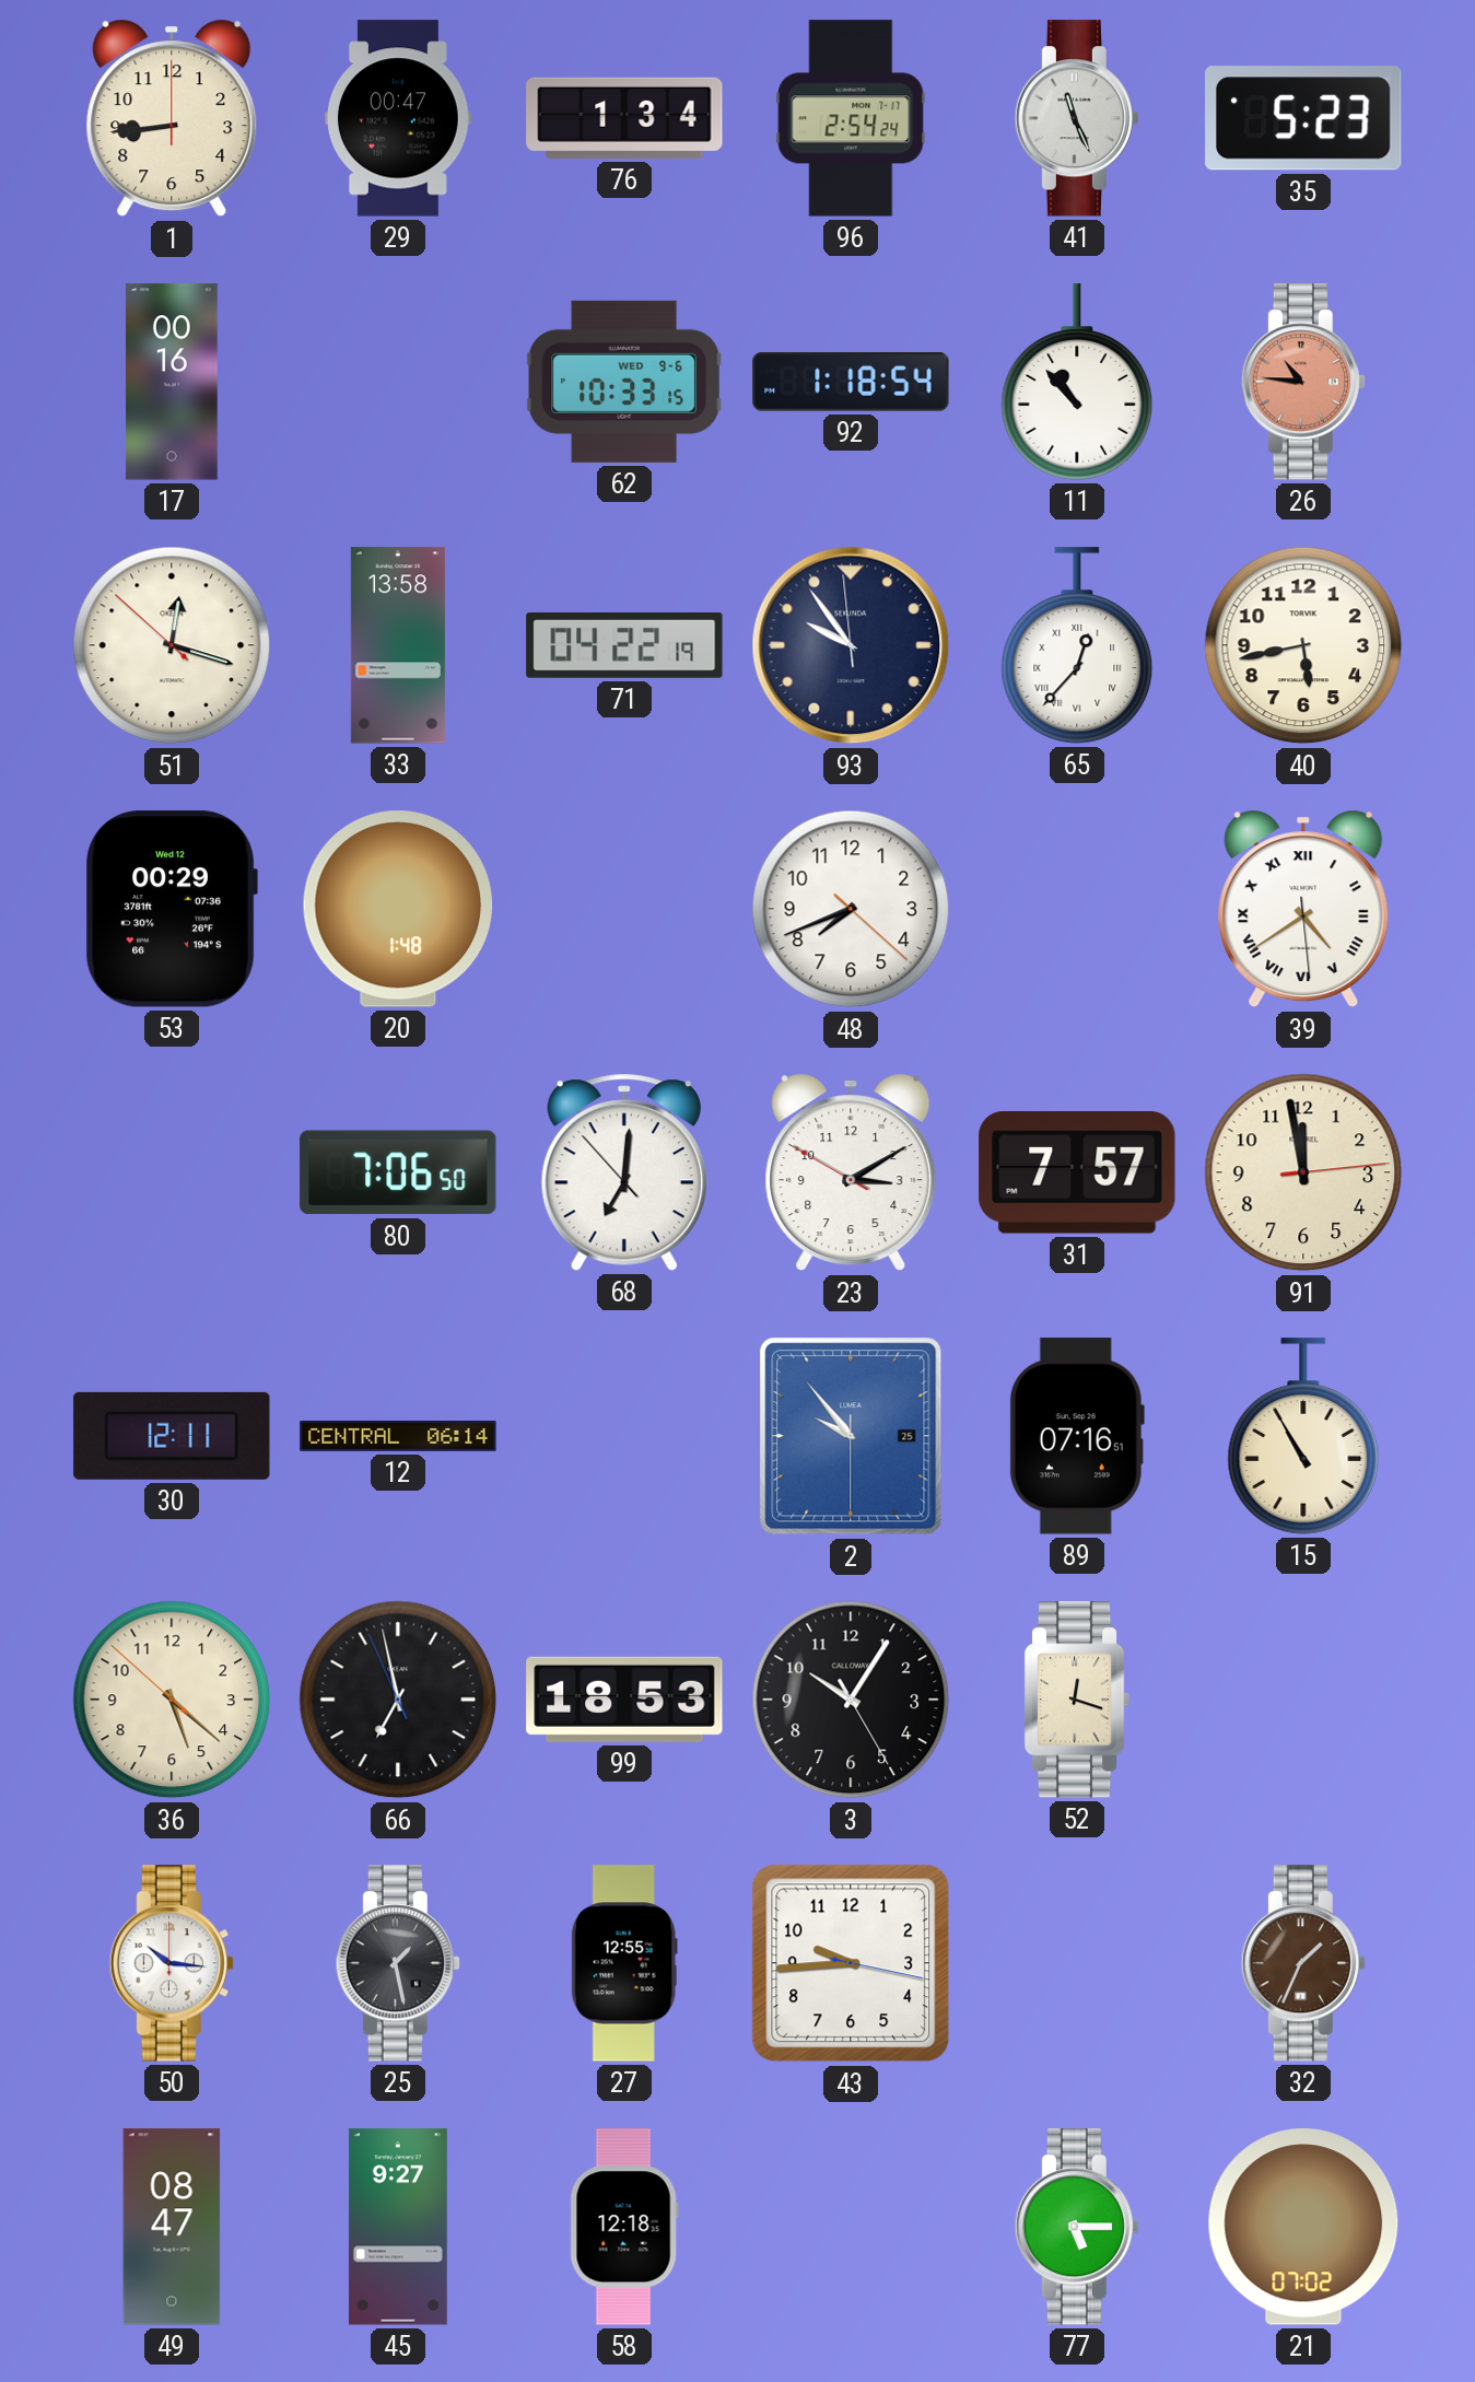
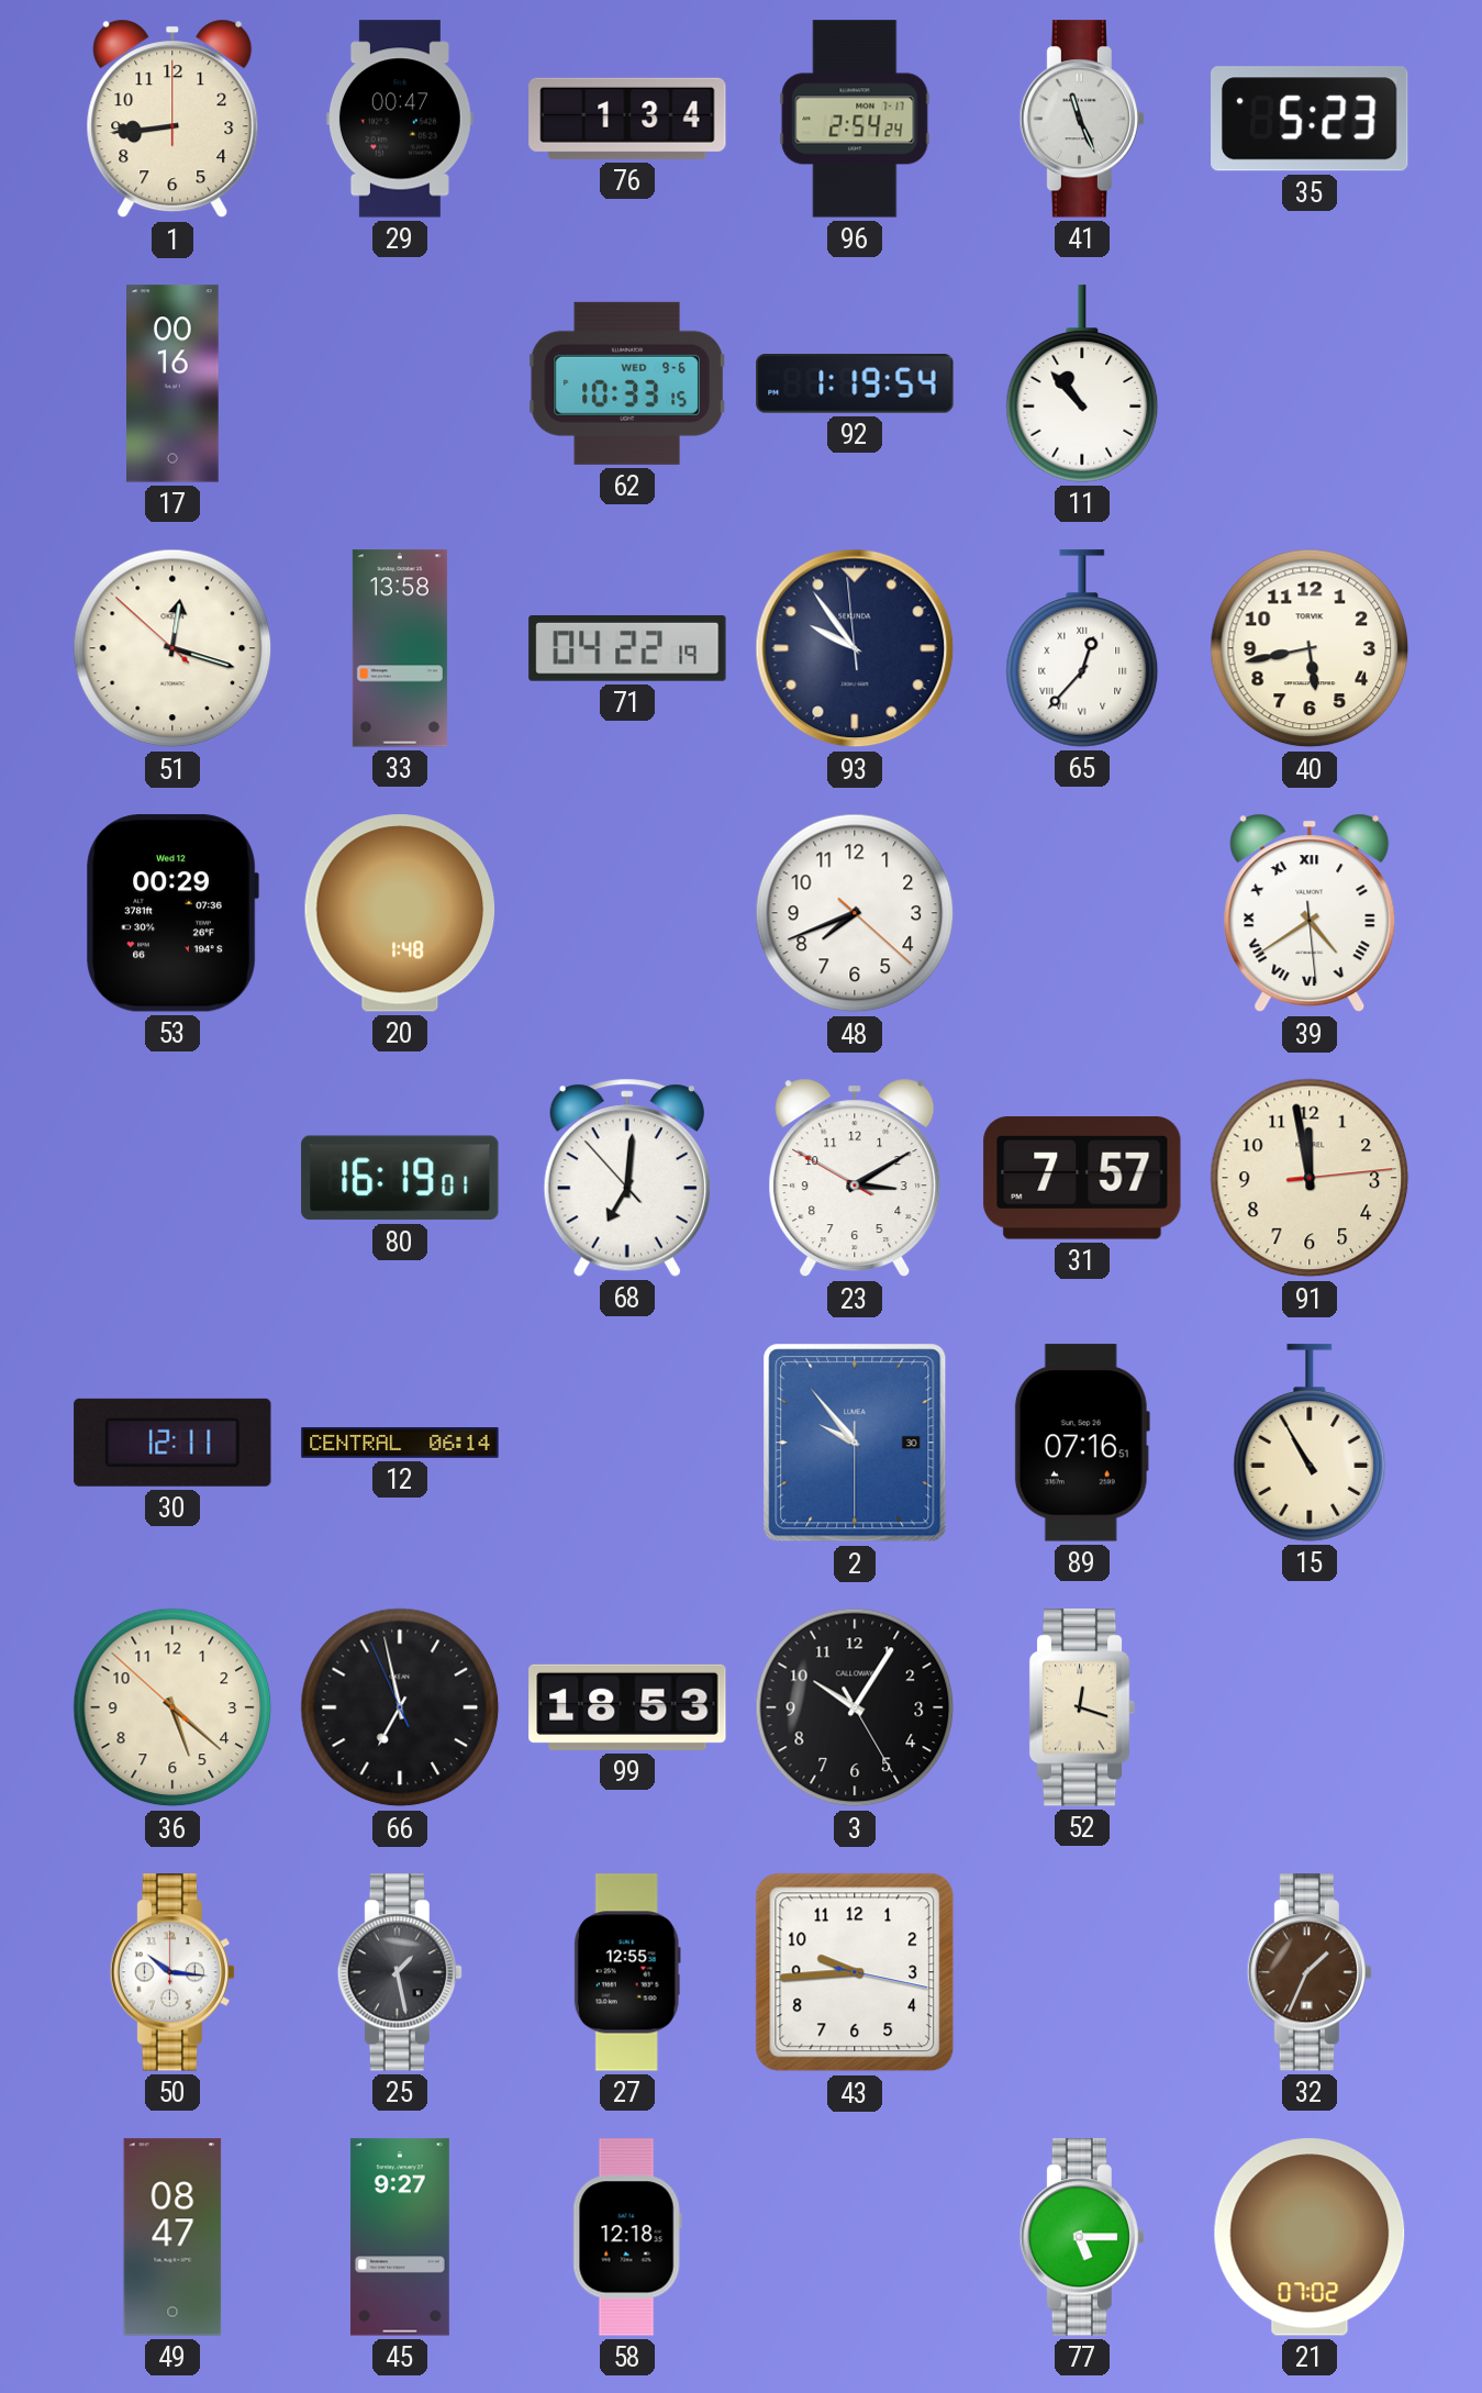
92: 1:18 -> 1:19 (855, 383)
26: 10:46 -> none (1302, 382)
80: 7:06 -> 16:19 (400, 1178)
2 date: 25 -> 30 (855, 1443)
